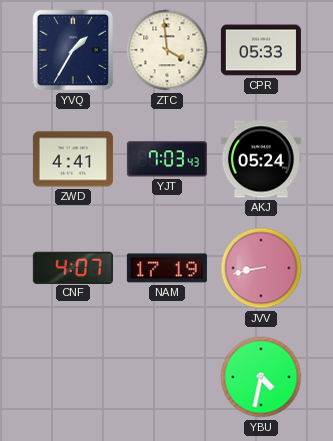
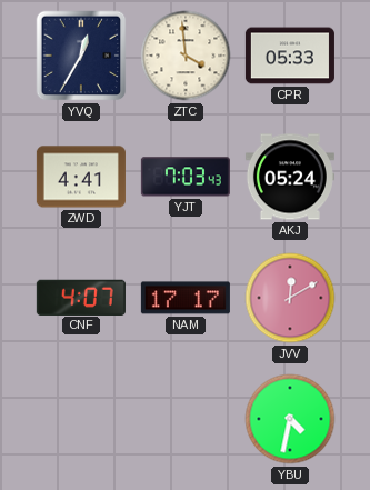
YVQ: 1:35 -> 12:35 (81, 56)
NAM: 17:19 -> 17:17 (186, 298)
JVV: 8:43 -> 12:10 (290, 298)
